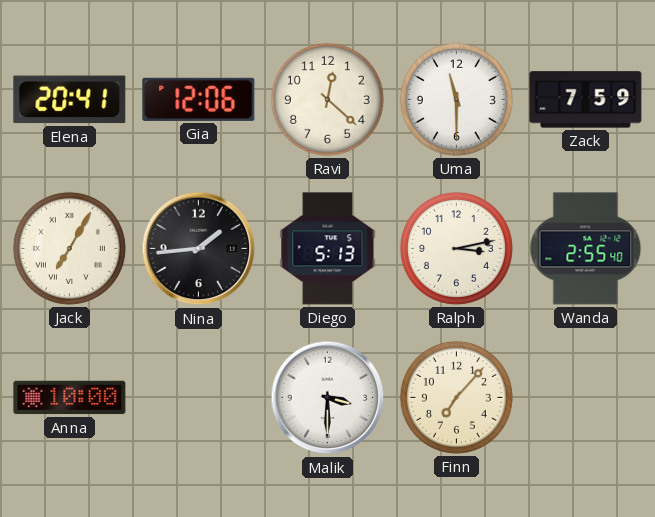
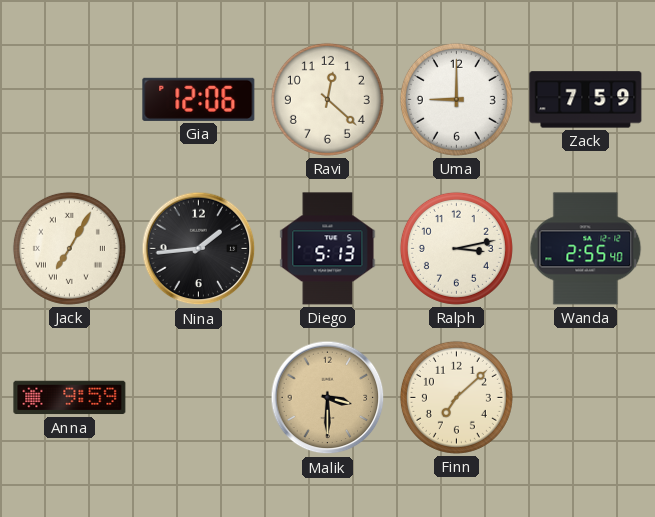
Elena: 20:41 -> none (70, 100)
Uma: 11:30 -> 9:00 (456, 99)
Anna: 10:00 -> 9:59 (70, 398)
Malik dial: white -> champagne (328, 398)
Finn: 7:07 -> 7:08 (456, 397)
